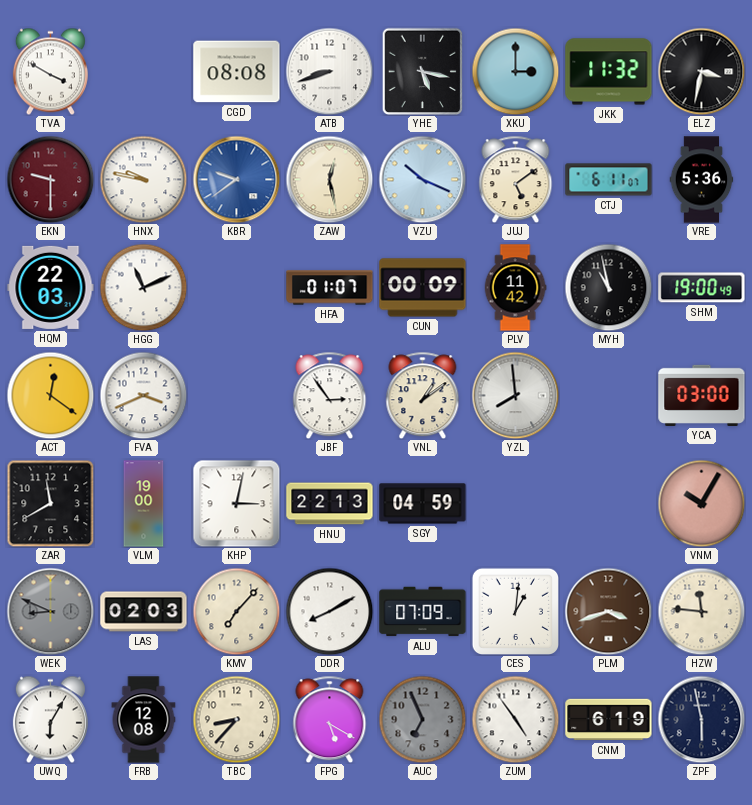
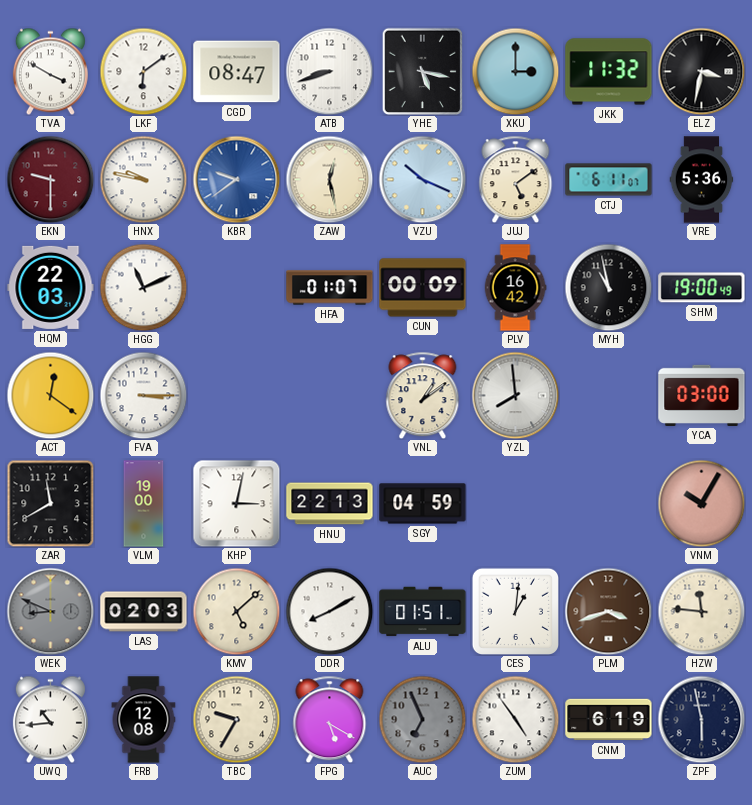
LKF: none -> 6:09 (143, 71)
CGD: 08:08 -> 08:47 (237, 72)
PLV: 11:42 -> 16:42 (515, 288)
FVA: 3:41 -> 3:15 (143, 395)
JBF: 2:54 -> none (330, 395)
KMV: 7:07 -> 5:08 (236, 611)
ALU: 07:09 -> 01:51 (423, 612)
UWQ: 6:05 -> 10:44 (50, 719)
TBC: 8:37 -> 9:35 (236, 719)
